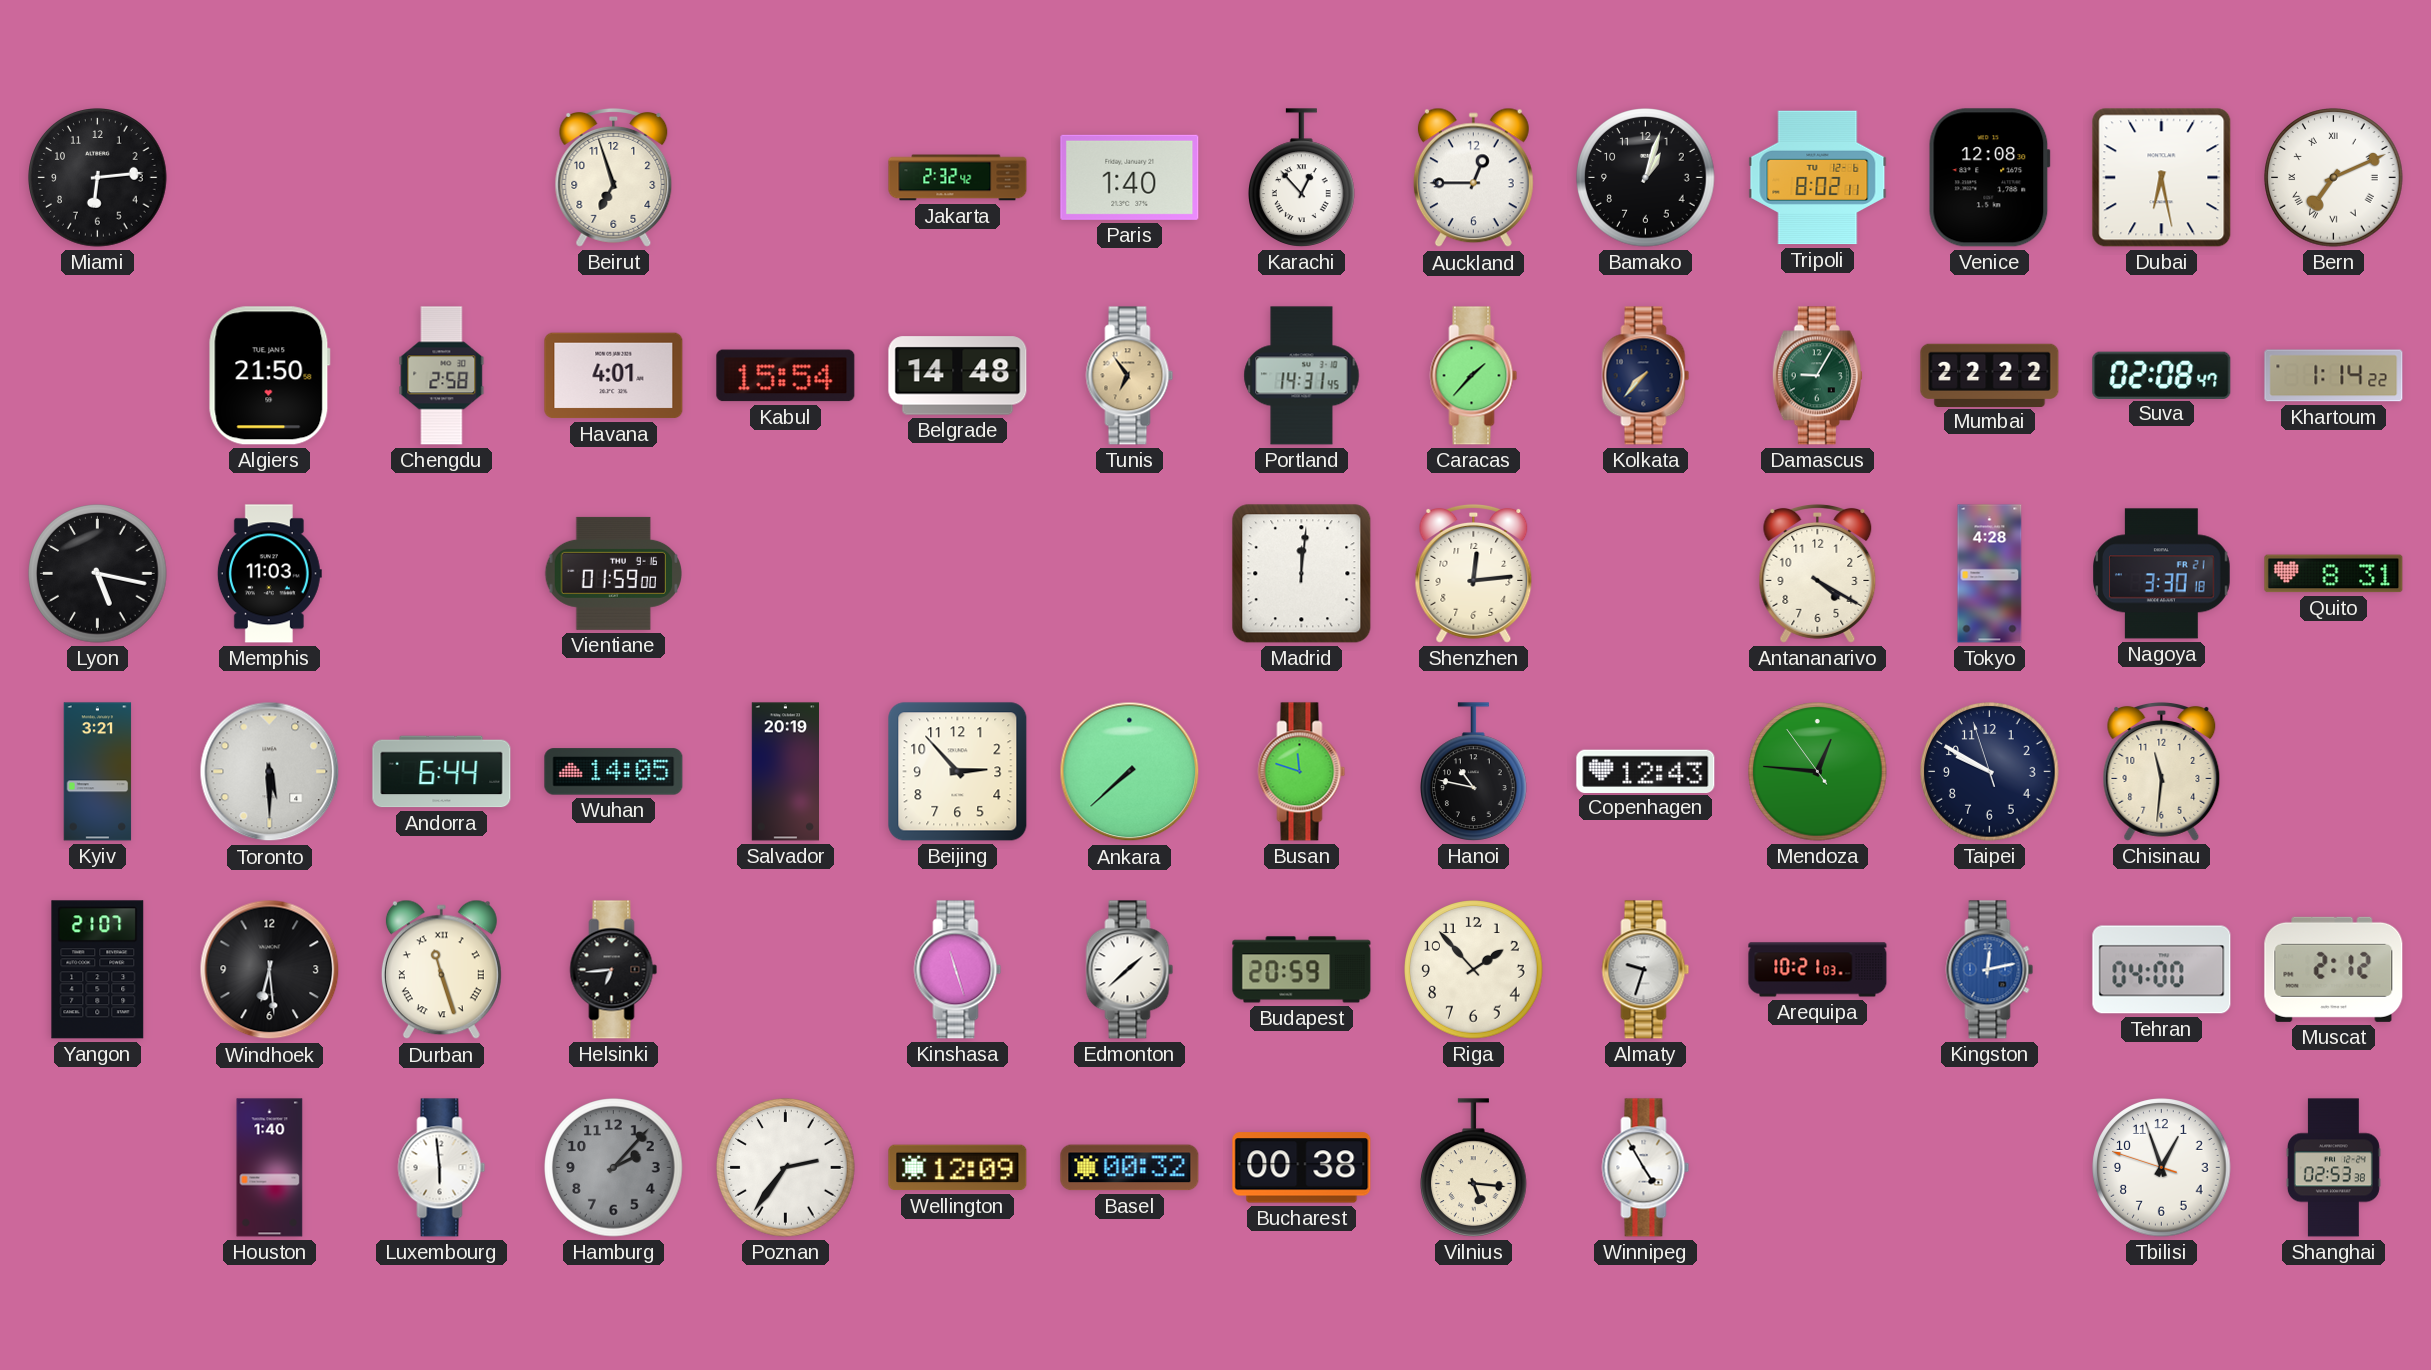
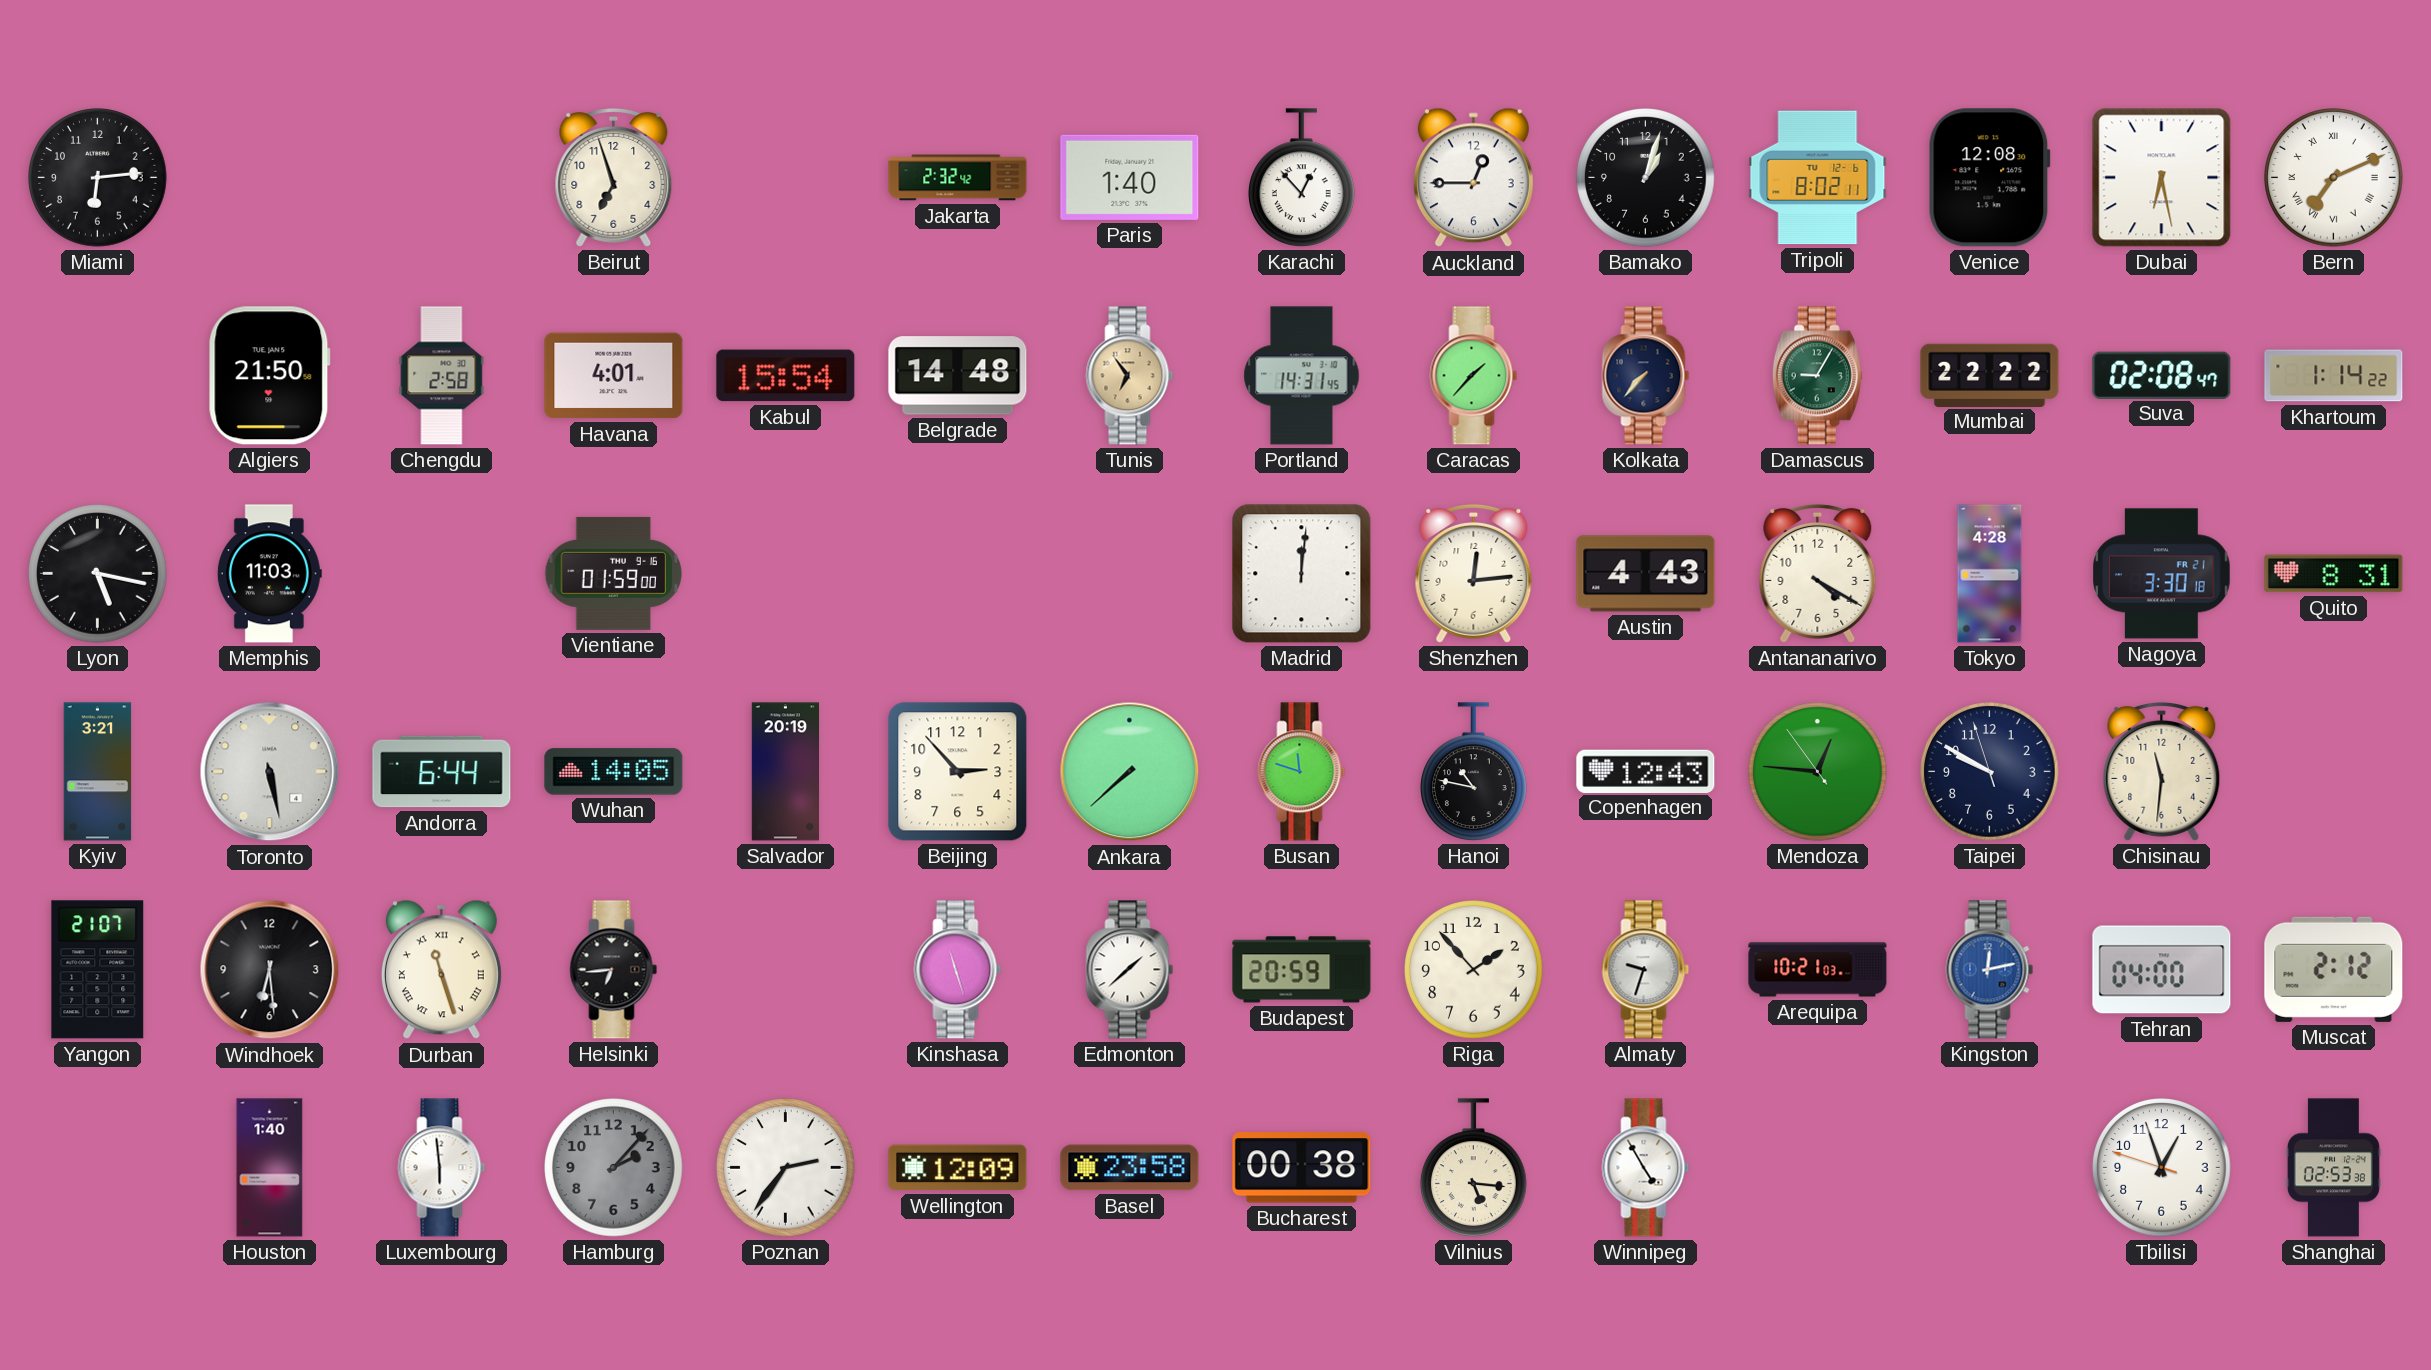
Austin: none -> 4:43 (1646, 574)
Toronto: 5:30 -> 5:28 (270, 772)
Basel: 00:32 -> 23:58 (1130, 1168)
